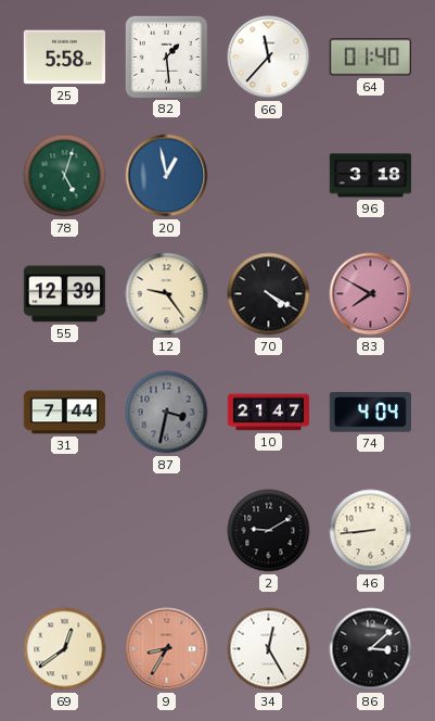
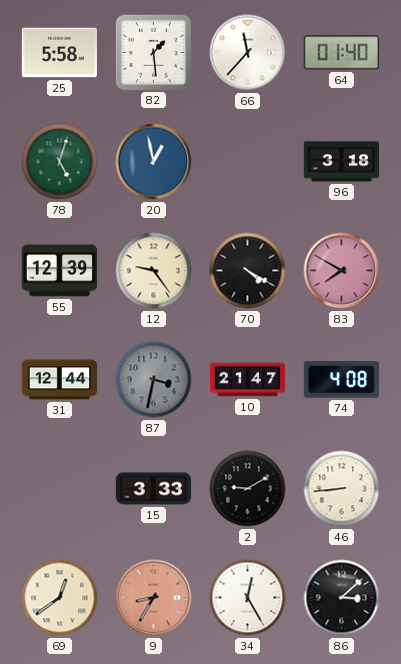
31: 7:44 -> 12:44 (60, 380)
74: 4:04 -> 4:08 (341, 380)
15: none -> 3:33 (154, 489)
